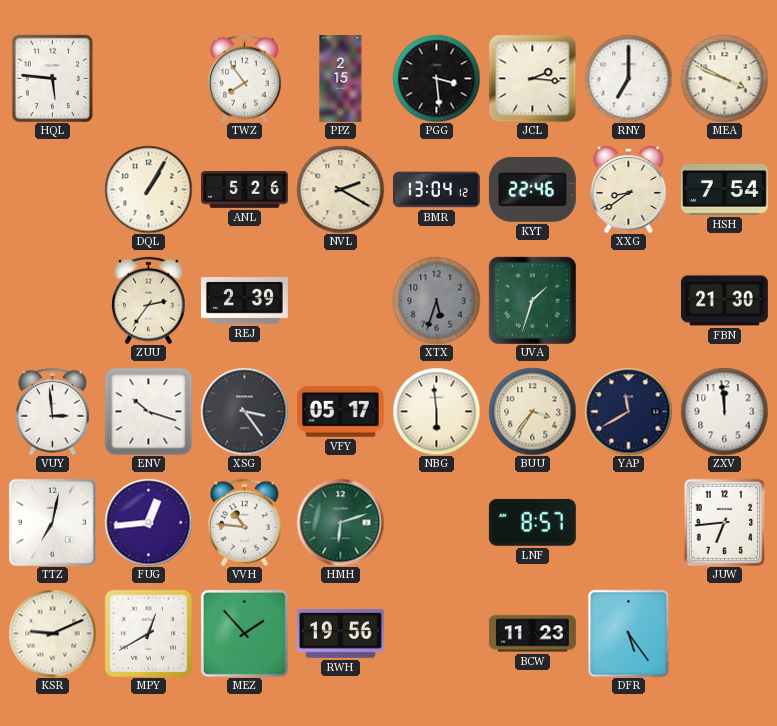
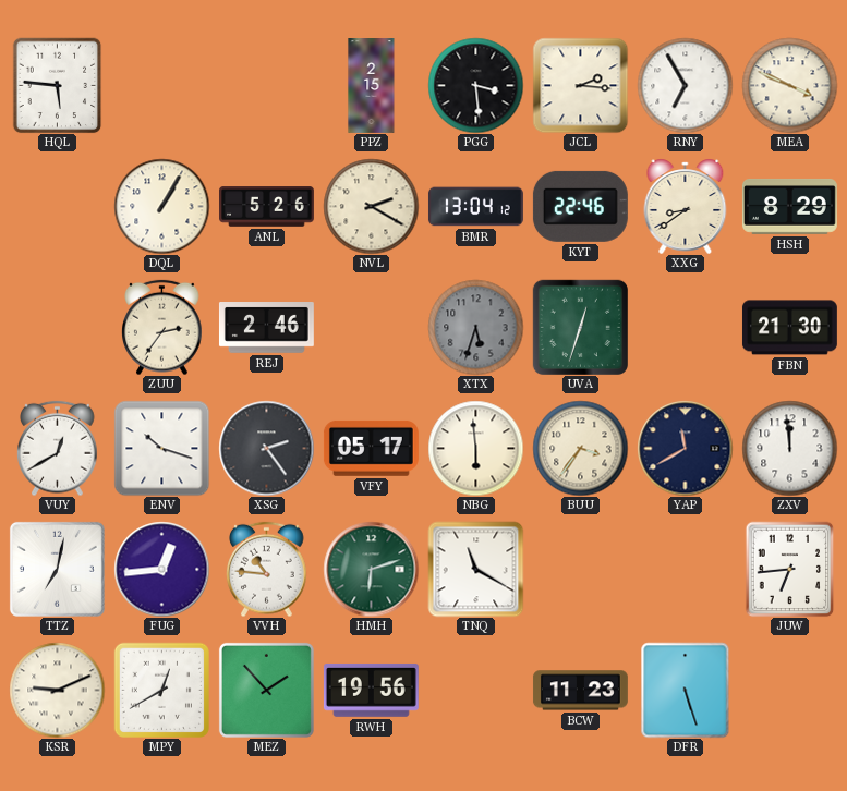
TWZ: 7:54 -> none (245, 78)
RNY: 7:00 -> 6:55 (685, 85)
HSH: 7:54 -> 8:29 (789, 206)
REJ: 2:39 -> 2:46 (266, 328)
UVA: 1:33 -> 12:33 (580, 327)
VUY: 2:59 -> 12:40 (58, 448)
XSG: 3:24 -> 2:24 (266, 448)
TNQ: none -> 11:20 (475, 569)
LNF: 8:57 -> none (532, 522)
DFR: 5:24 -> 5:27 (686, 690)
